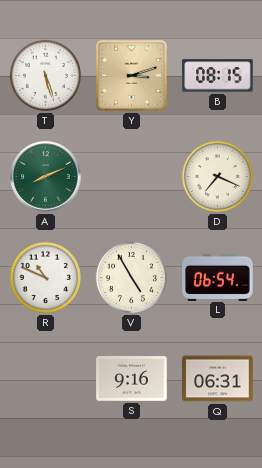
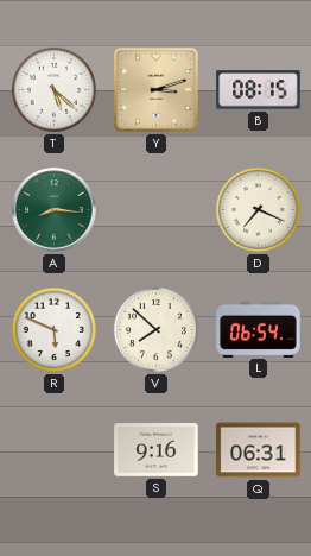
T: 5:27 -> 5:22 (53, 89)
A: 8:11 -> 8:16 (55, 210)
R: 10:49 -> 5:49 (53, 329)
V: 4:55 -> 7:52 (155, 329)
